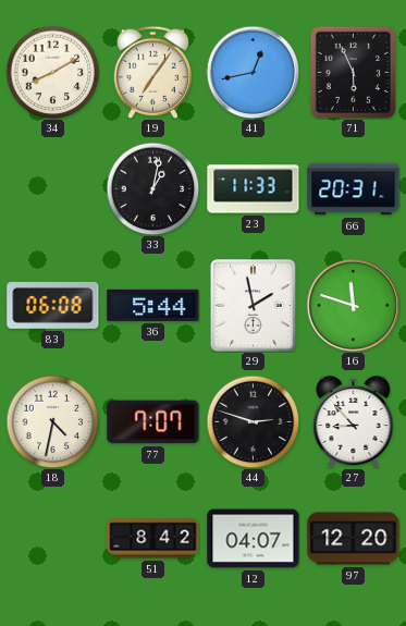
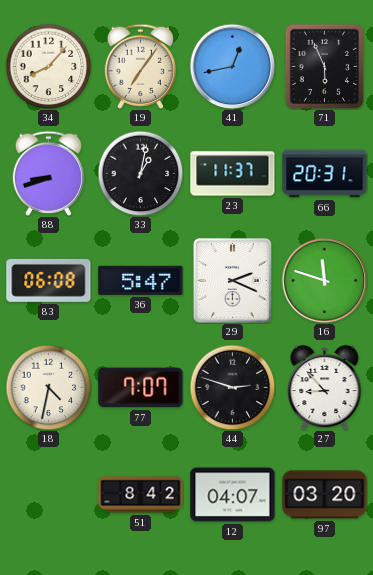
34: 8:10 -> 8:07 (48, 66)
88: none -> 8:42 (48, 173)
23: 11:33 -> 11:37 (233, 174)
36: 5:44 -> 5:47 (141, 280)
29: 1:58 -> 2:19 (233, 281)
97: 12:20 -> 03:20 (325, 495)
